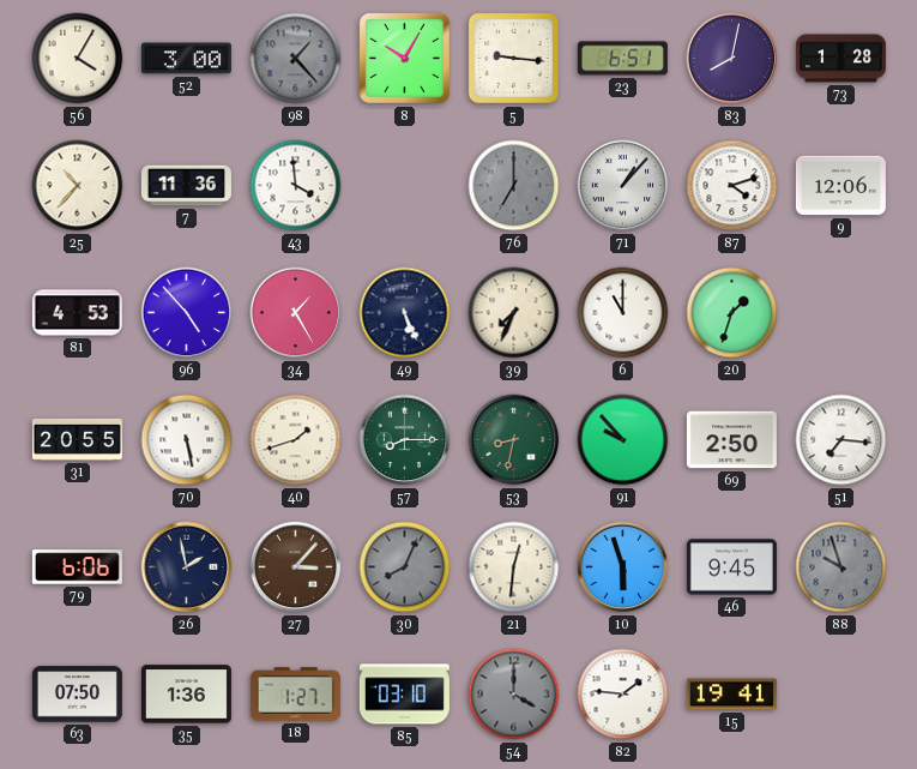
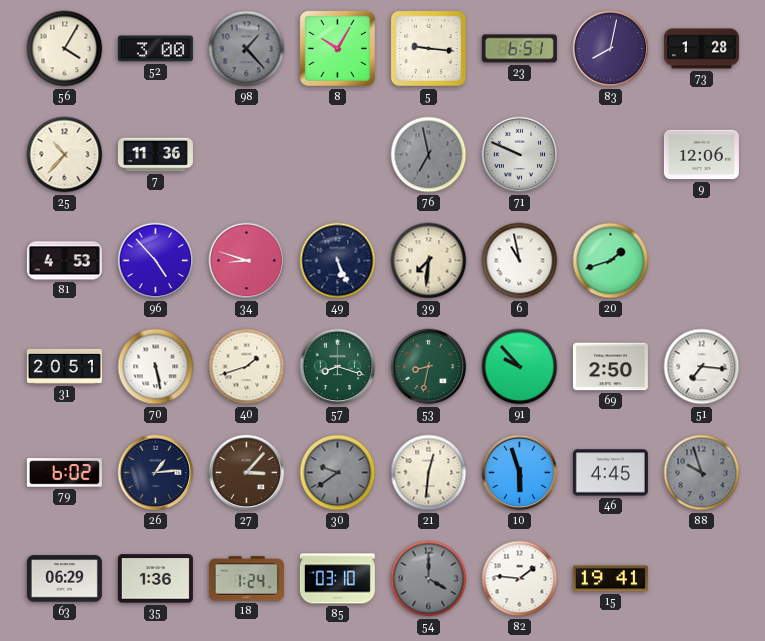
43: 3:59 -> none (296, 186)
76: 7:00 -> 6:58 (429, 155)
71: 1:07 -> 9:49 (520, 155)
87: 4:12 -> none (732, 186)
34: 1:25 -> 8:48 (247, 261)
39: 7:34 -> 7:31 (429, 261)
6: 11:00 -> 10:58 (520, 261)
20: 1:33 -> 1:42 (611, 261)
31: 20:55 -> 20:51 (64, 366)
57: 8:15 -> 8:18 (338, 367)
79: 6:06 -> 6:02 (64, 473)
26: 1:58 -> 1:14 (156, 473)
30: 8:04 -> 9:39 (338, 473)
46: 9:45 -> 4:45 (610, 473)
63: 07:50 -> 06:29 (64, 579)
18: 1:27 -> 1:24 (246, 579)
